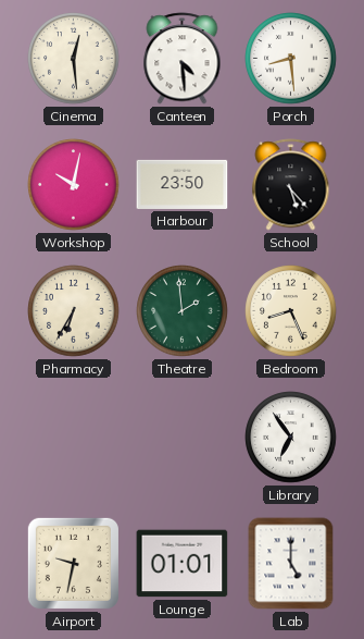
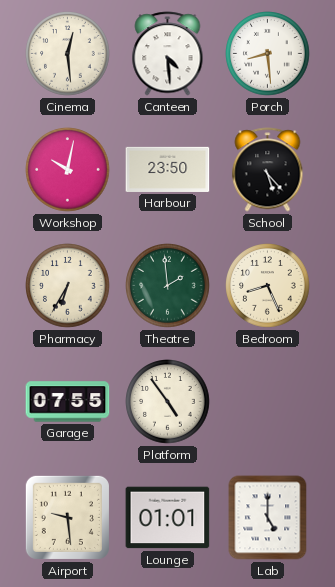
Garage: none -> 07:55 (68, 402)
Platform: none -> 4:54 (168, 402)
Library: 6:54 -> none (291, 438)
Airport: 9:32 -> 9:29 (67, 517)
